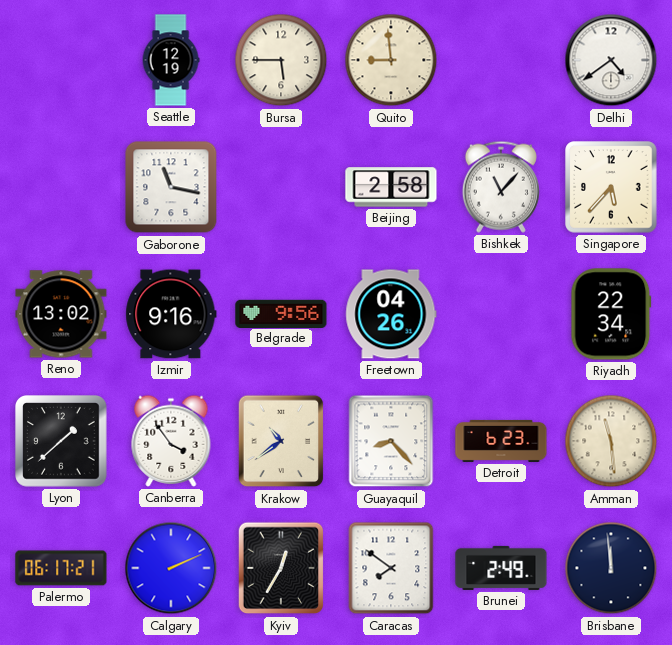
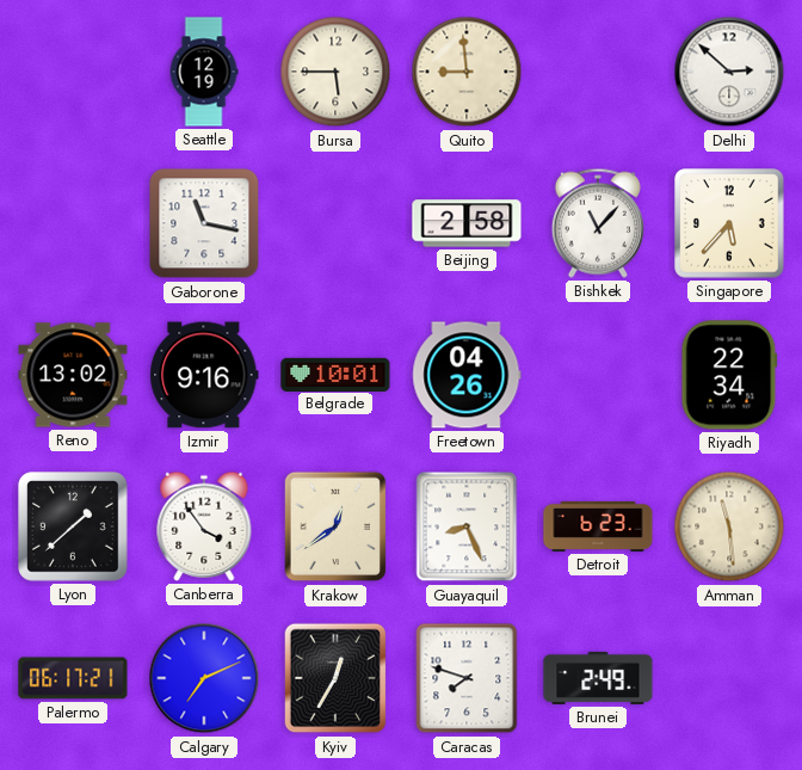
Delhi: 4:39 -> 2:52 (729, 72)
Belgrade: 9:56 -> 10:01 (335, 374)
Krakow: 10:39 -> 12:39 (335, 526)
Guayaquil: 8:23 -> 8:26 (467, 526)
Calgary: 2:11 -> 7:11 (204, 678)
Caracas: 7:51 -> 7:48 (467, 678)
Brisbane: 11:59 -> none (611, 568)
